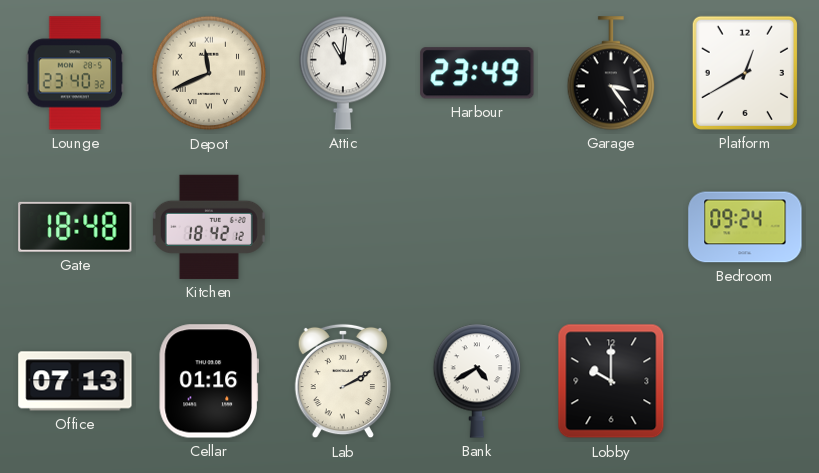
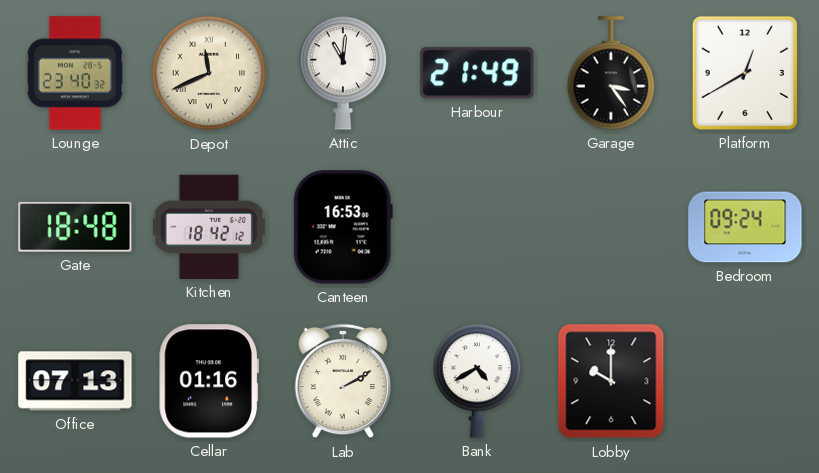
Harbour: 23:49 -> 21:49 (477, 73)
Canteen: none -> 16:53 (343, 227)
